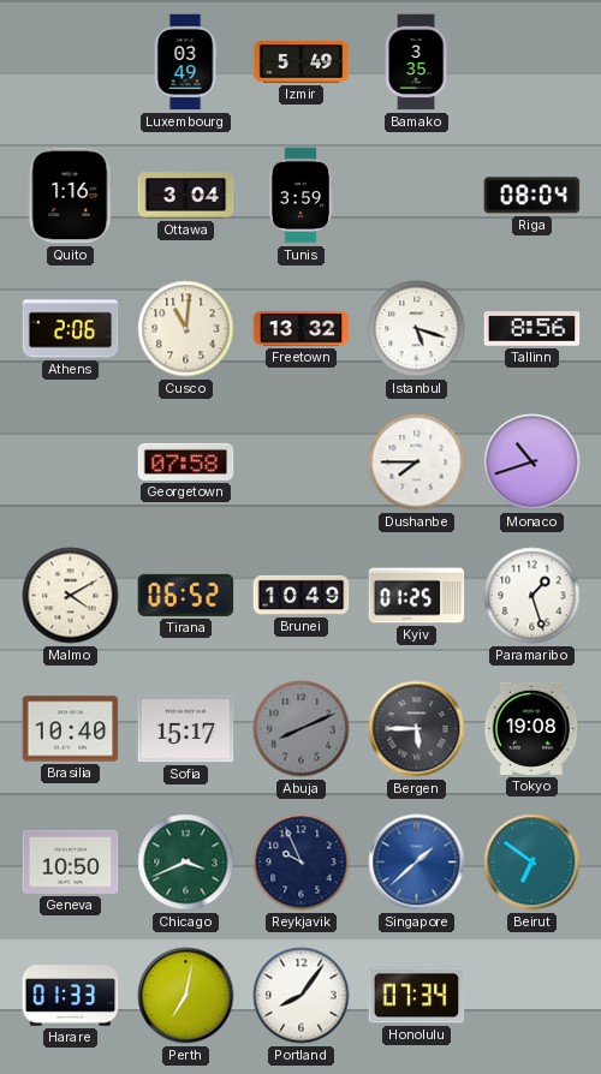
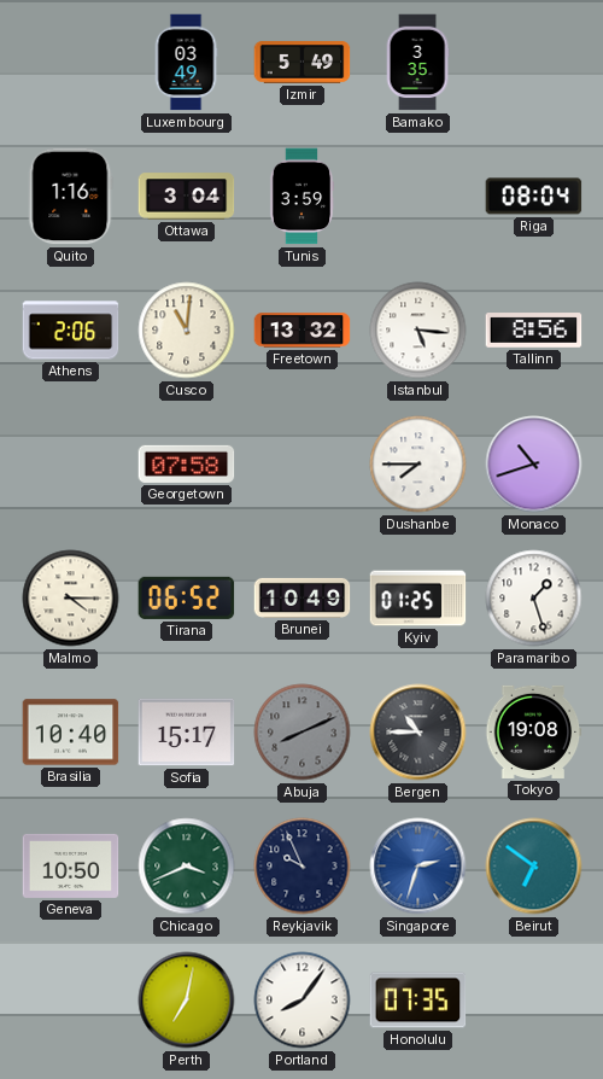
Istanbul: 5:18 -> 5:16 (418, 331)
Malmo: 4:10 -> 4:15 (71, 599)
Bergen: 5:45 -> 10:45 (418, 733)
Singapore: 1:38 -> 2:33 (418, 867)
Harare: 01:33 -> none (71, 996)
Honolulu: 07:34 -> 07:35 (418, 1001)
